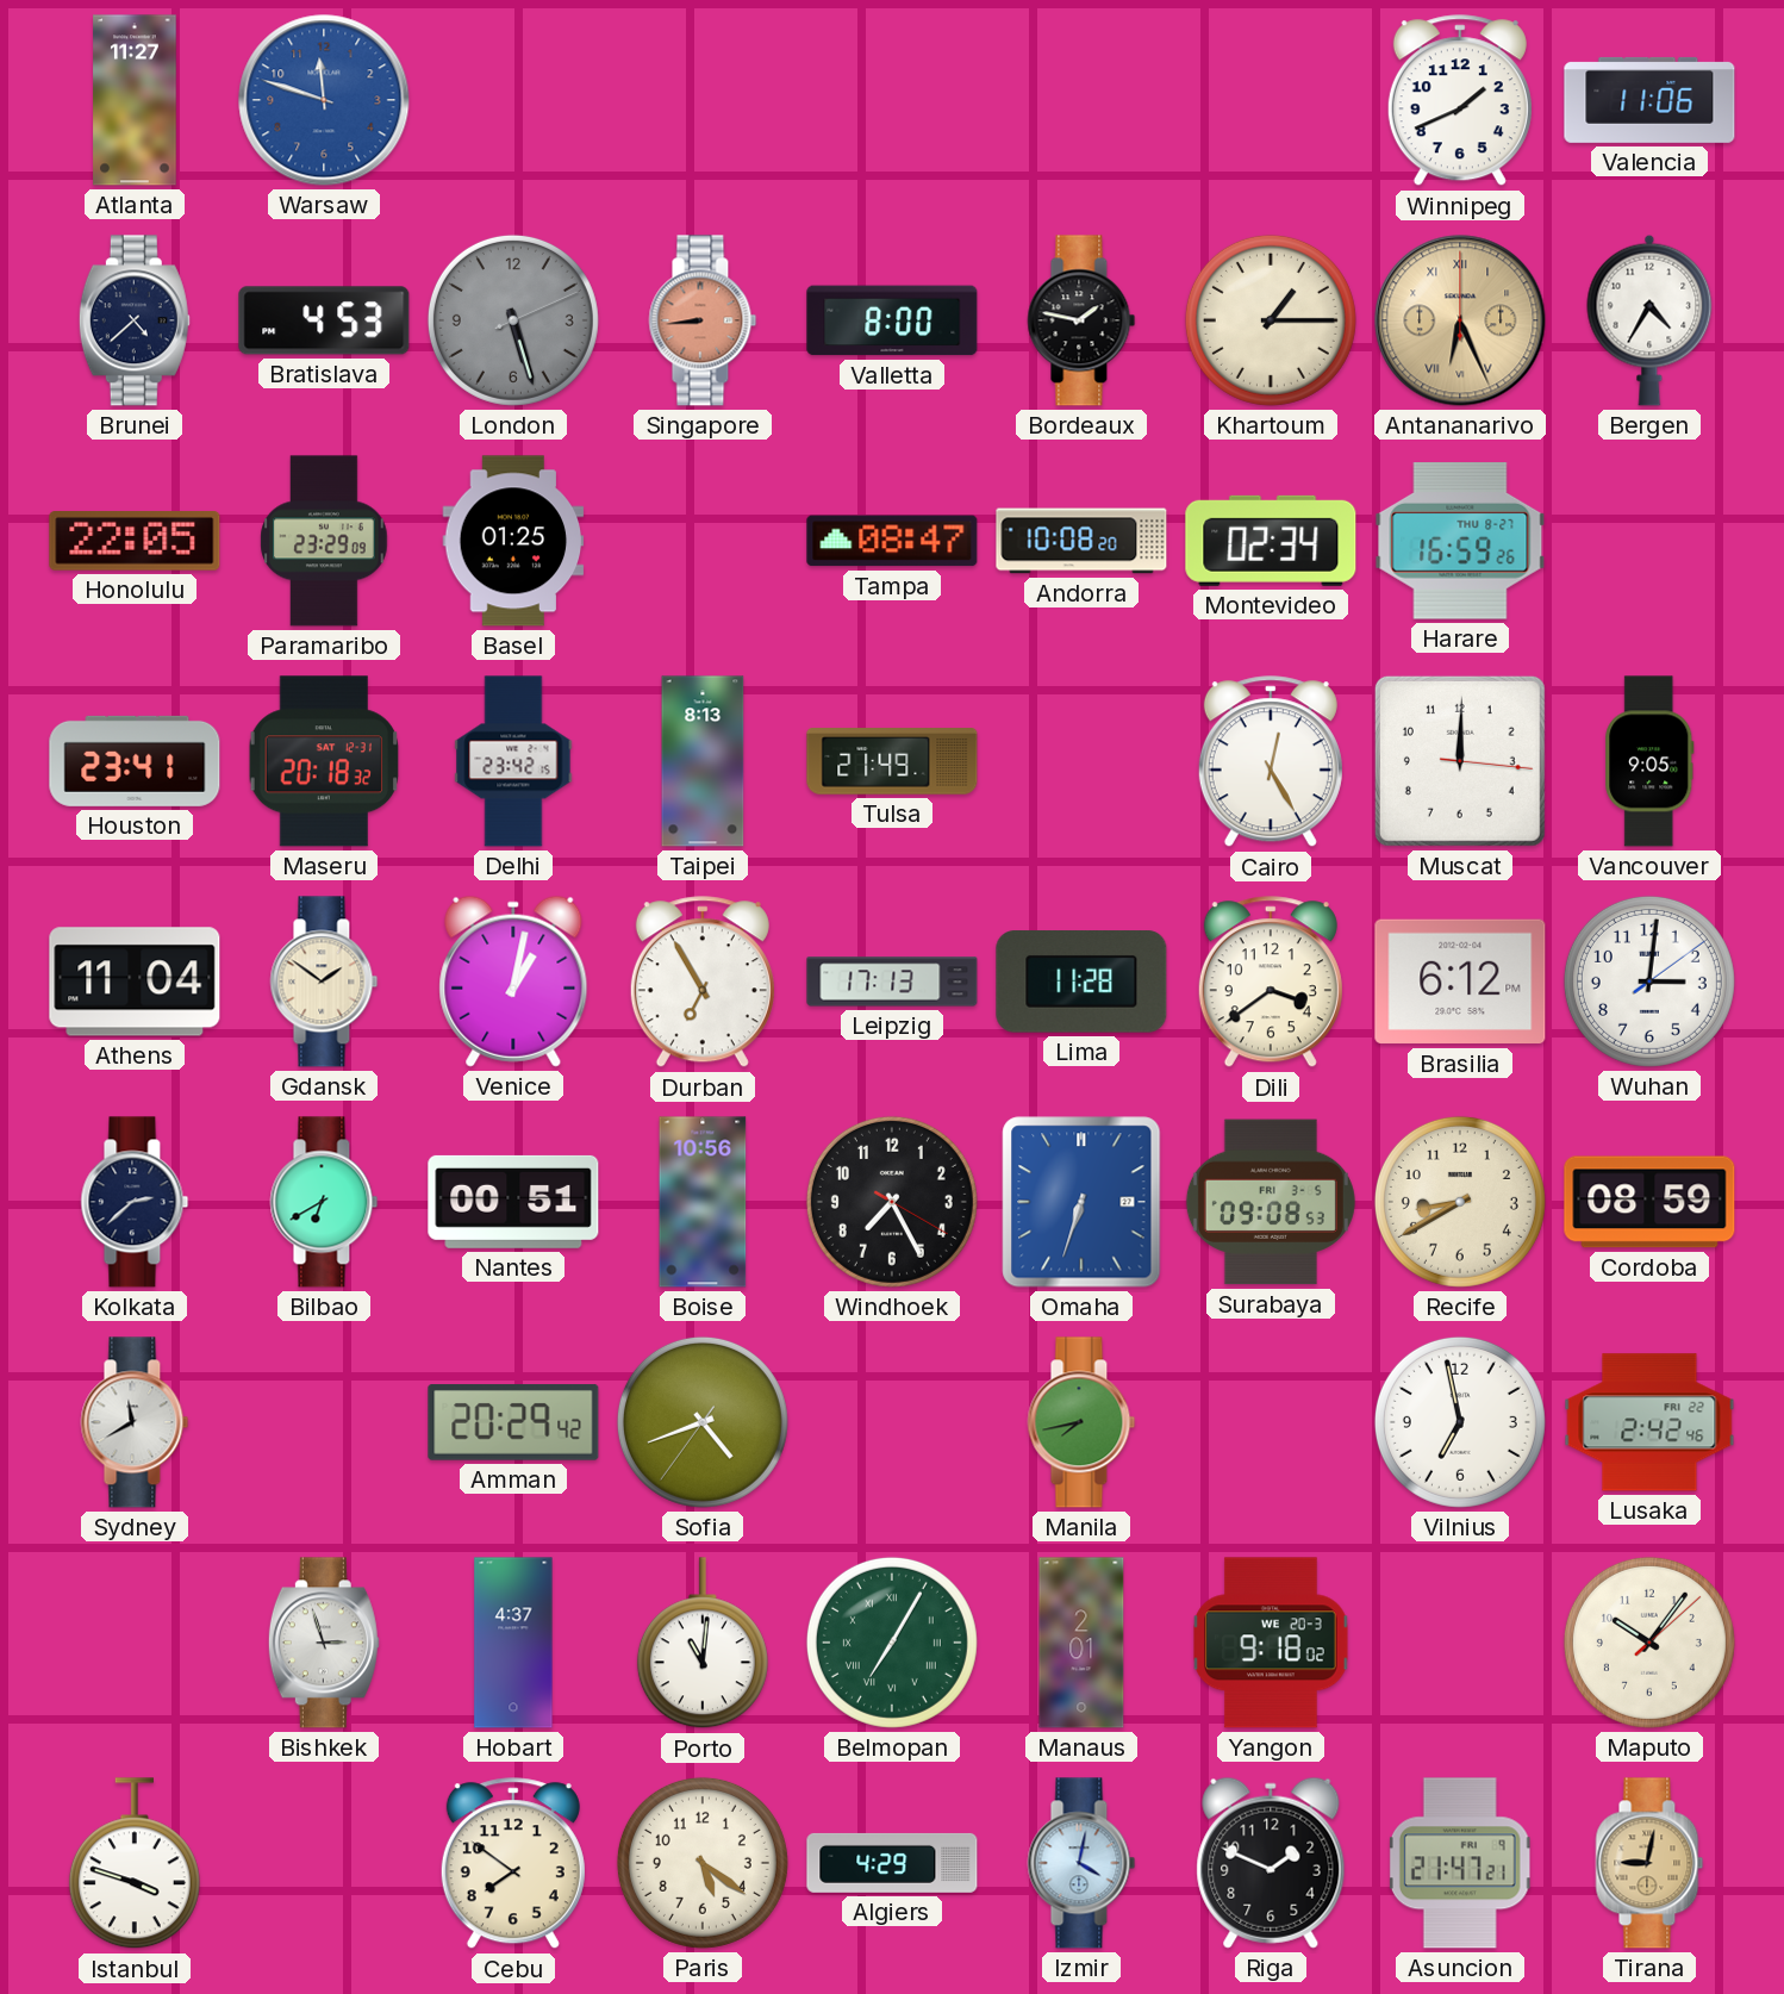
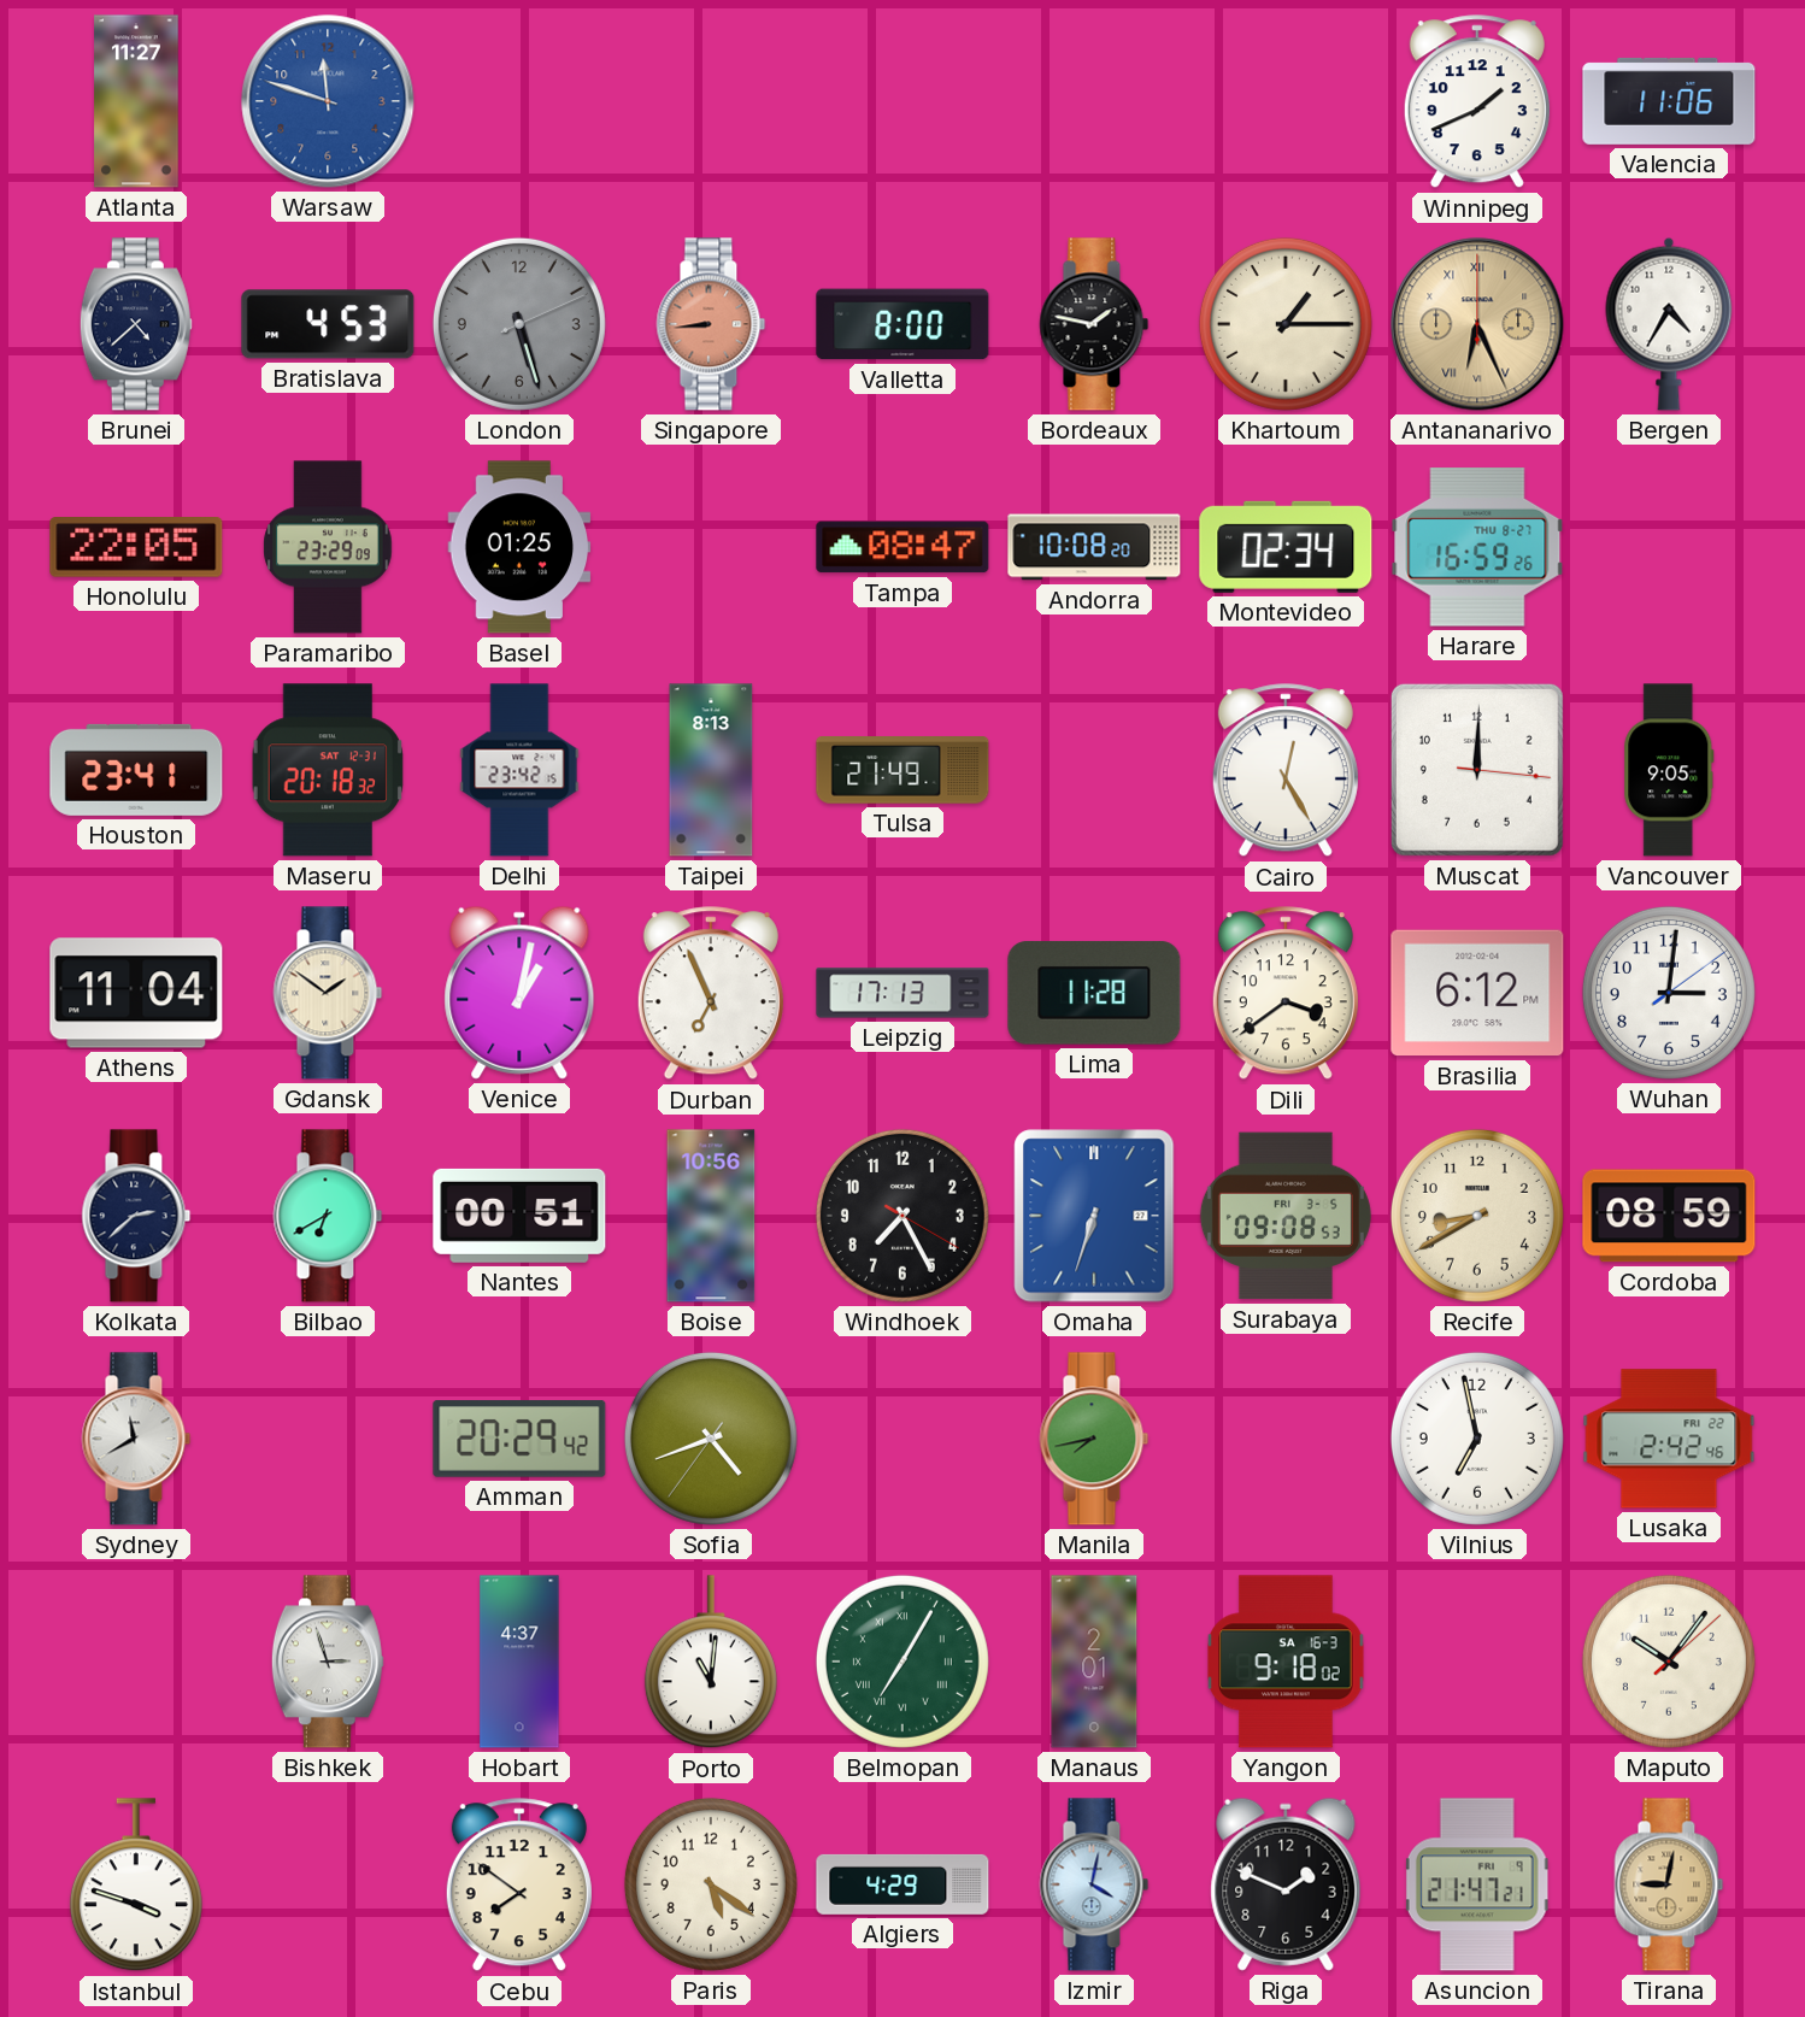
Durban: 6:55 -> 6:56 (711, 994)
Yangon date: WE 20-3 -> SA 16-3 (1287, 1662)
